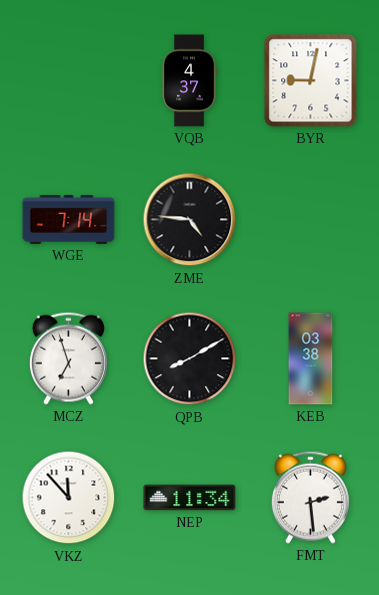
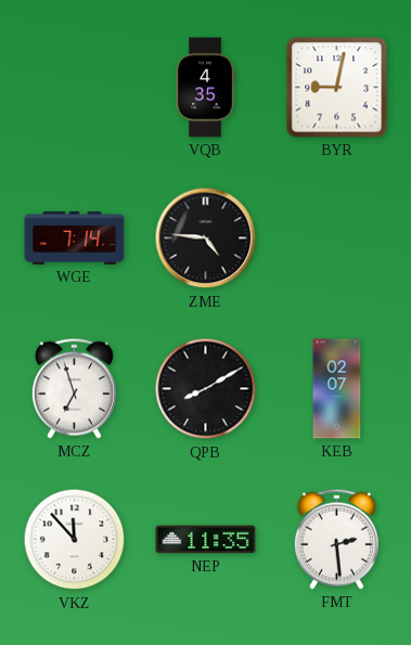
VQB: 4:37 -> 4:35 (205, 88)
KEB: 03:38 -> 02:07 (337, 389)
NEP: 11:34 -> 11:35 (206, 540)
